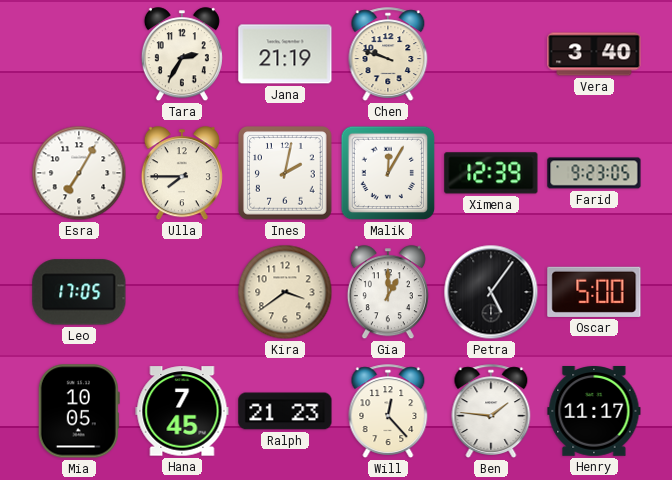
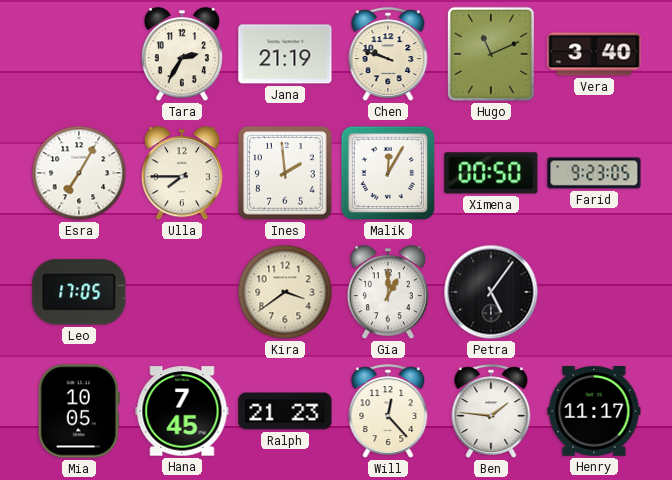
Hugo: none -> 11:11 (491, 54)
Ines: 2:02 -> 1:59 (286, 174)
Ximena: 12:39 -> 00:50 (491, 173)
Oscar: 5:00 -> none (594, 292)
